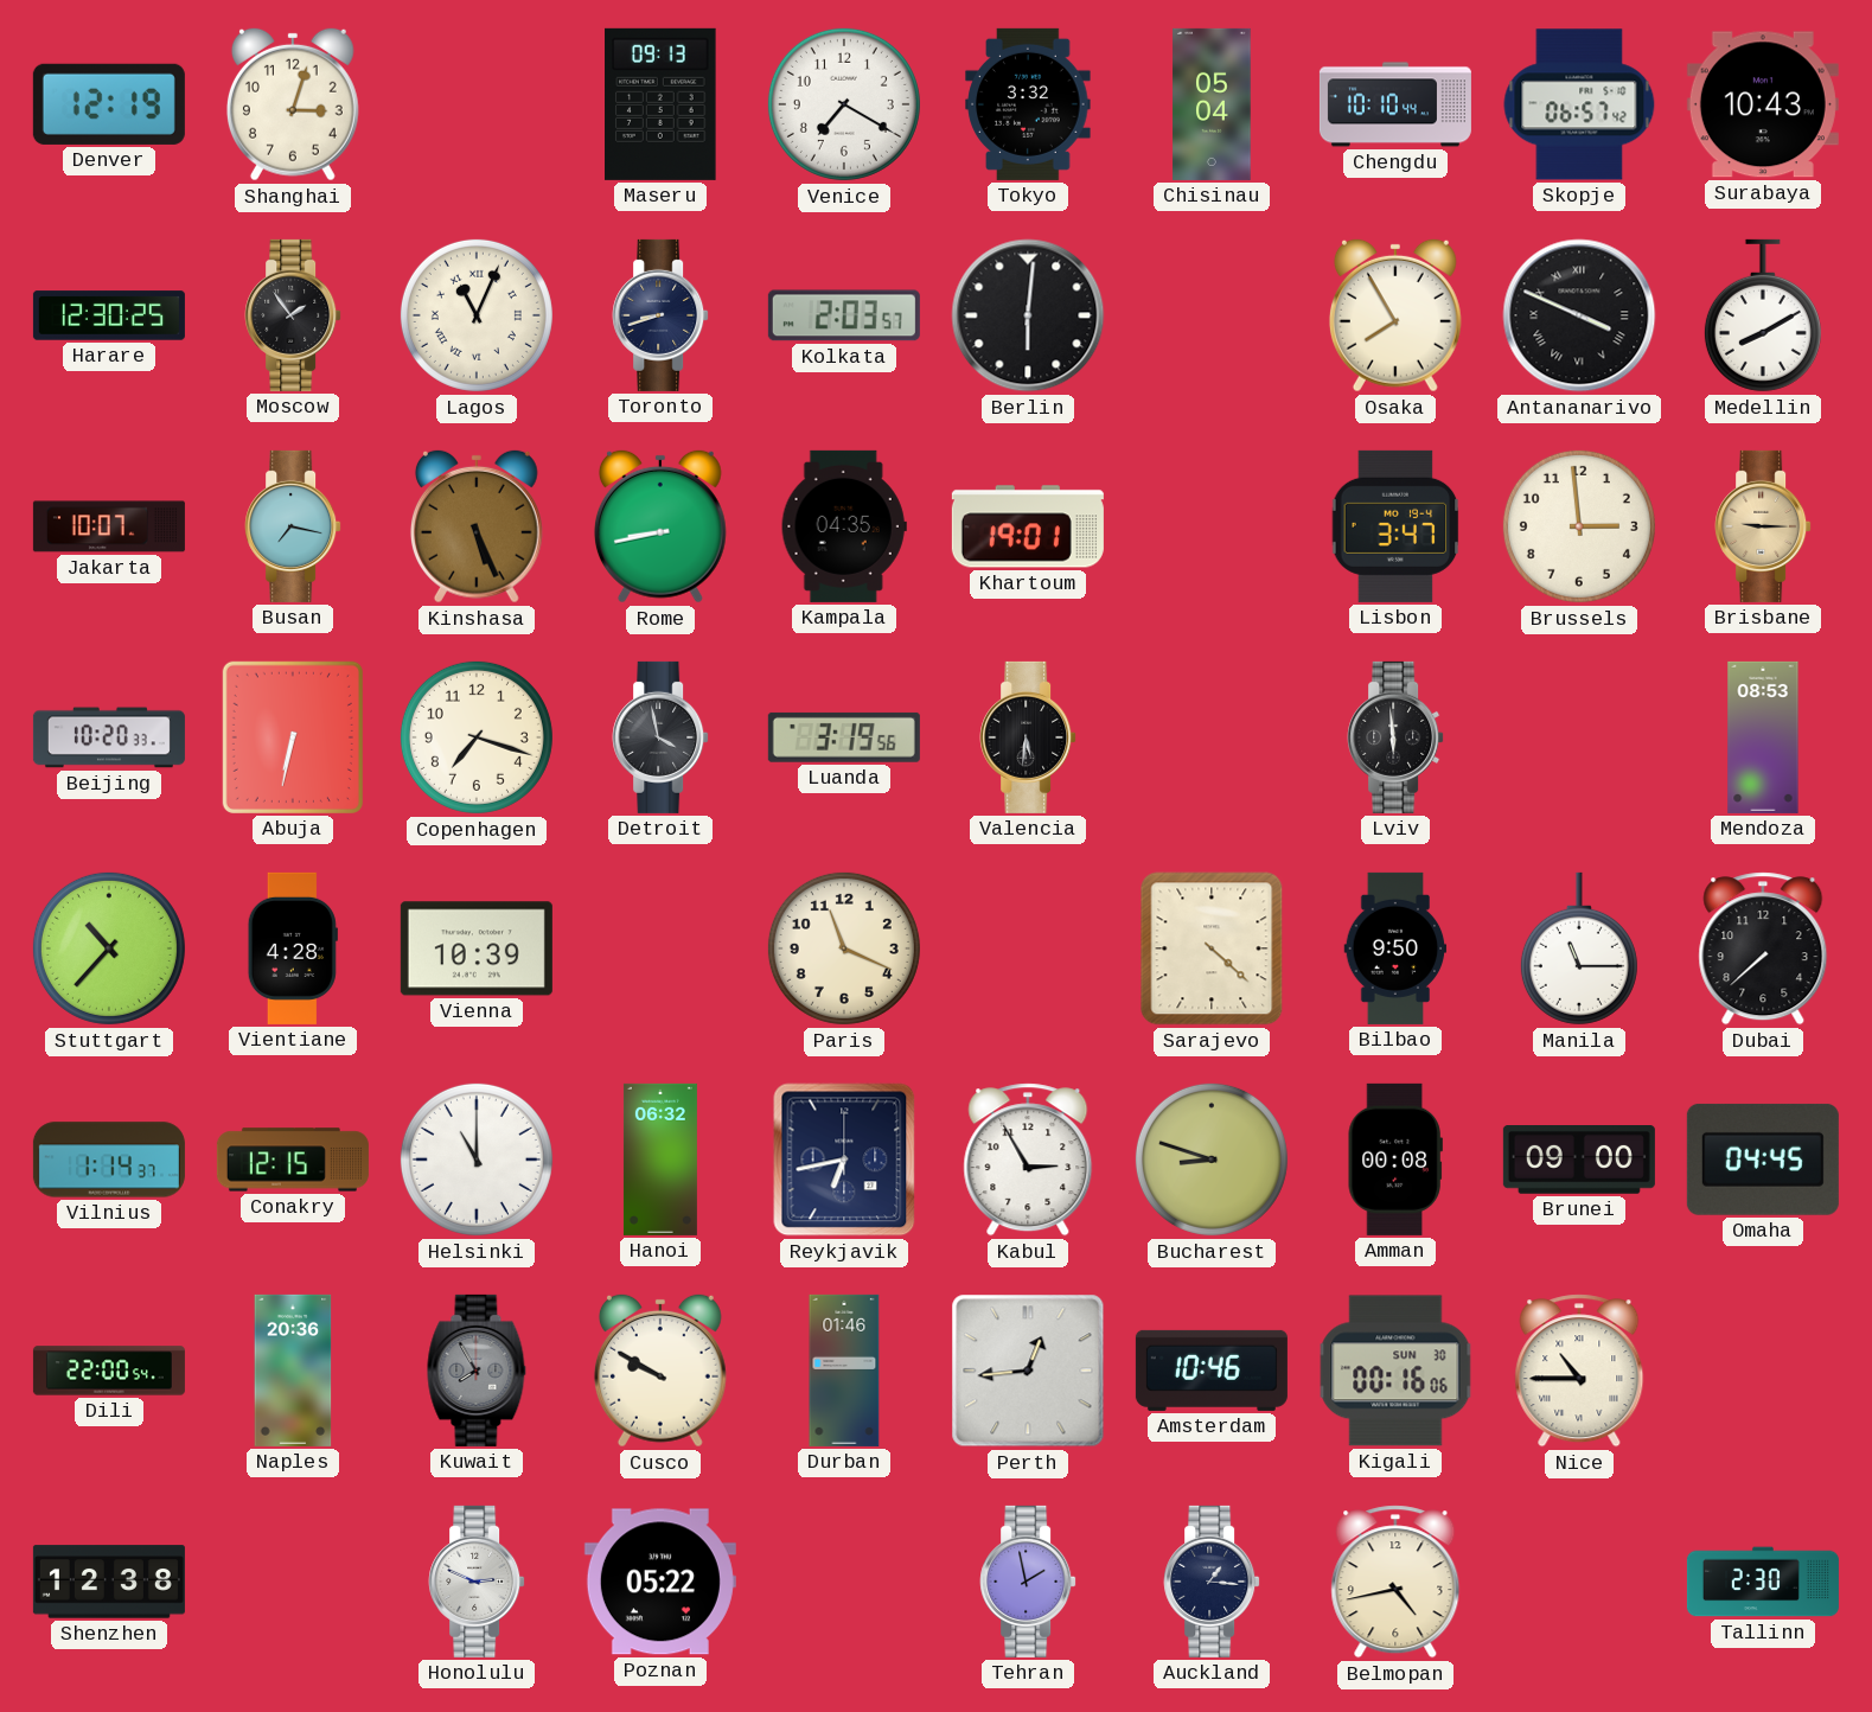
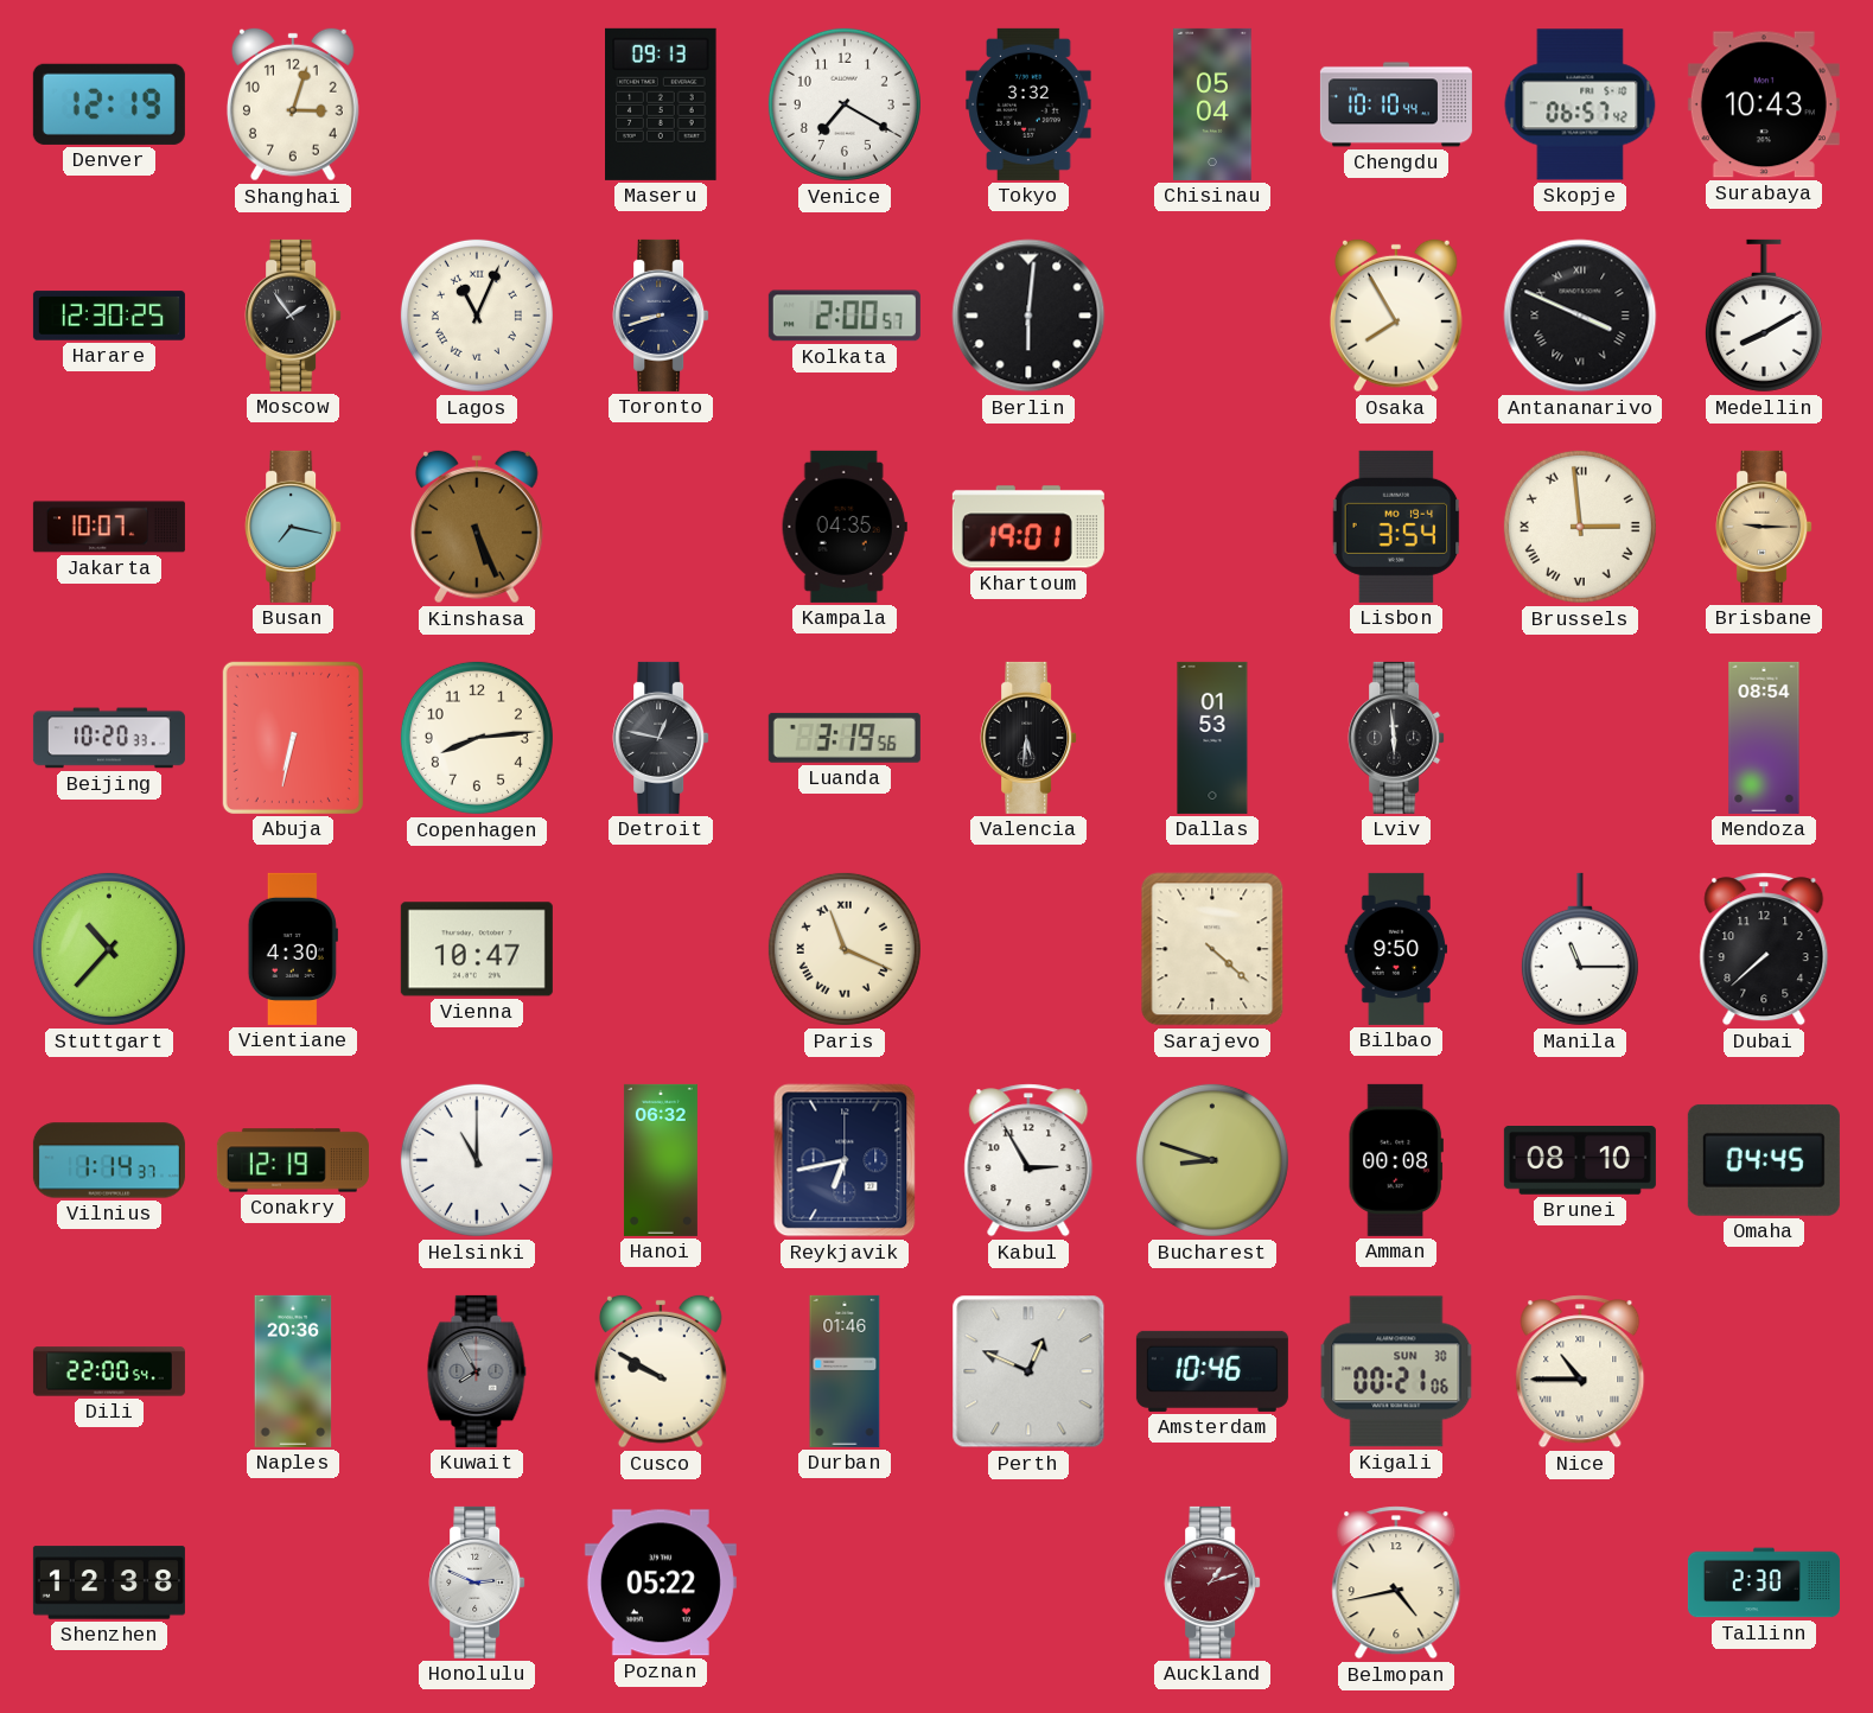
Kolkata: 2:03 -> 2:00 (845, 316)
Rome: 8:43 -> none (660, 526)
Lisbon: 3:47 -> 3:54 (1396, 527)
Brussels numerals: Arabic -> Roman (1580, 527)
Copenhagen: 7:18 -> 8:14 (477, 738)
Detroit: 3:58 -> 12:47 (661, 738)
Dallas: none -> 01:53 (1212, 738)
Mendoza: 08:53 -> 08:54 (1764, 738)
Vientiane: 4:28 -> 4:30 (293, 949)
Vienna: 10:39 -> 10:47 (477, 949)
Paris numerals: Arabic -> Roman (845, 949)
Conakry: 12:15 -> 12:19 (293, 1160)
Brunei: 09:00 -> 08:10 (1580, 1161)
Perth: 12:44 -> 12:49 (1028, 1371)
Kigali: 00:16 -> 00:21 (1396, 1371)
Tehran: 1:58 -> none (1028, 1582)
Auckland: 1:16 -> 1:12 (1212, 1583)
Auckland dial: navy -> burgundy (1212, 1583)
